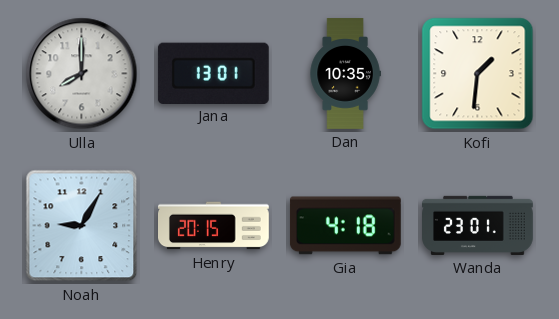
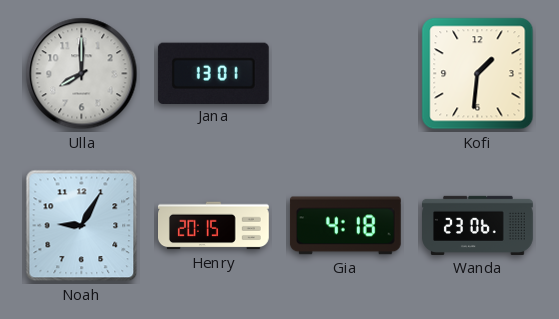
Dan: 10:35 -> none (345, 74)
Wanda: 23:01 -> 23:06 (478, 225)
